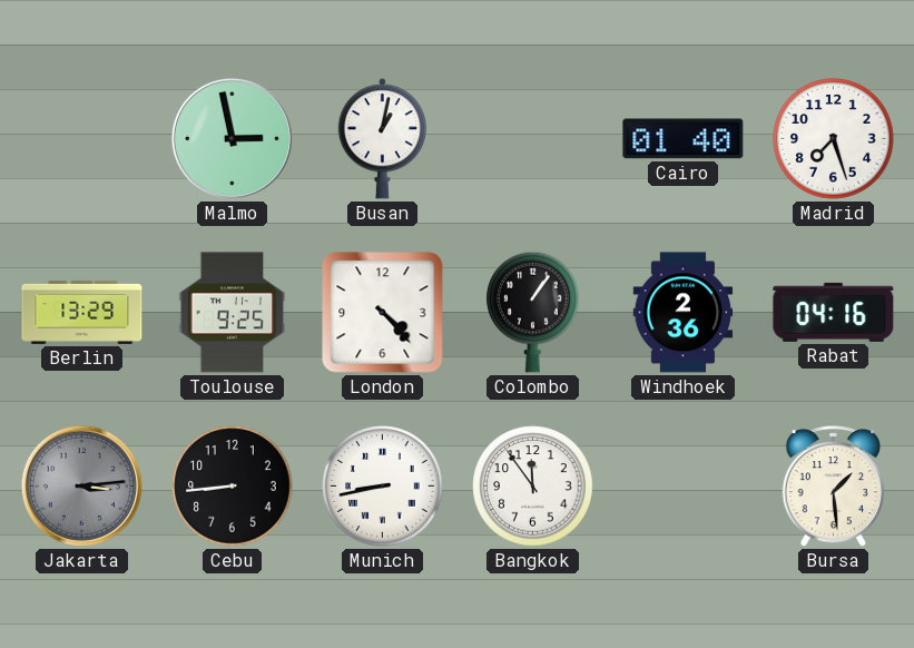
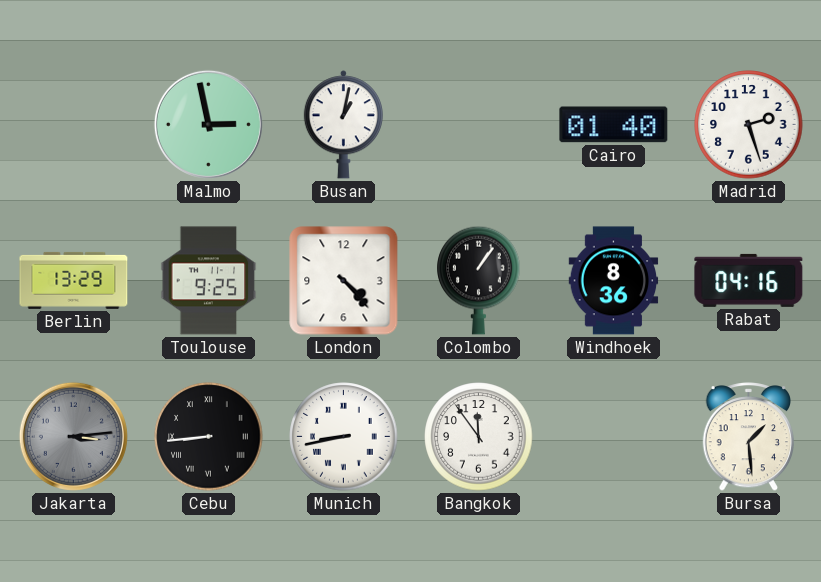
Madrid: 7:27 -> 2:27 (749, 125)
Windhoek: 2:36 -> 8:36 (614, 281)
Cebu numerals: Arabic -> Roman (209, 437)
